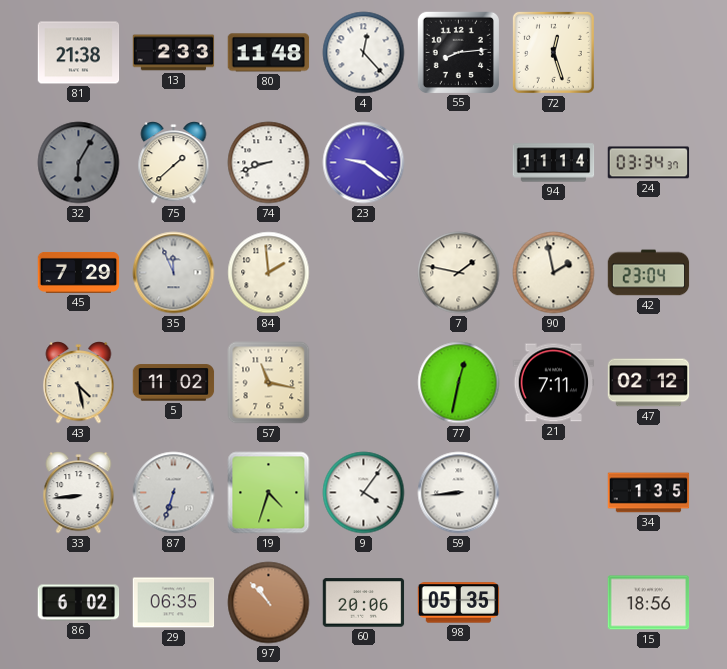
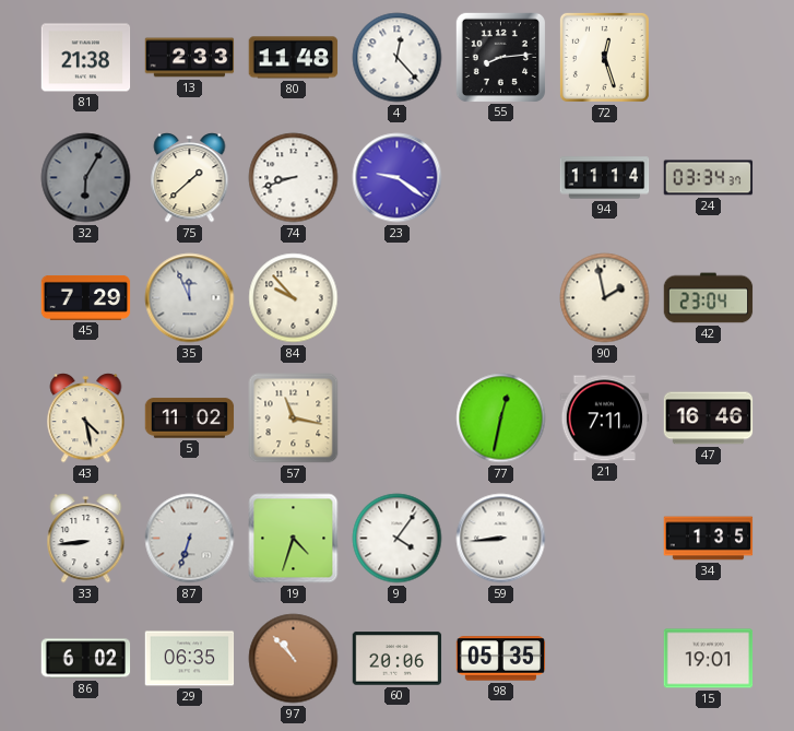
84: 1:59 -> 9:53 (294, 298)
7: 1:47 -> none (459, 273)
47: 02:12 -> 16:46 (709, 418)
15: 18:56 -> 19:01 (709, 659)
